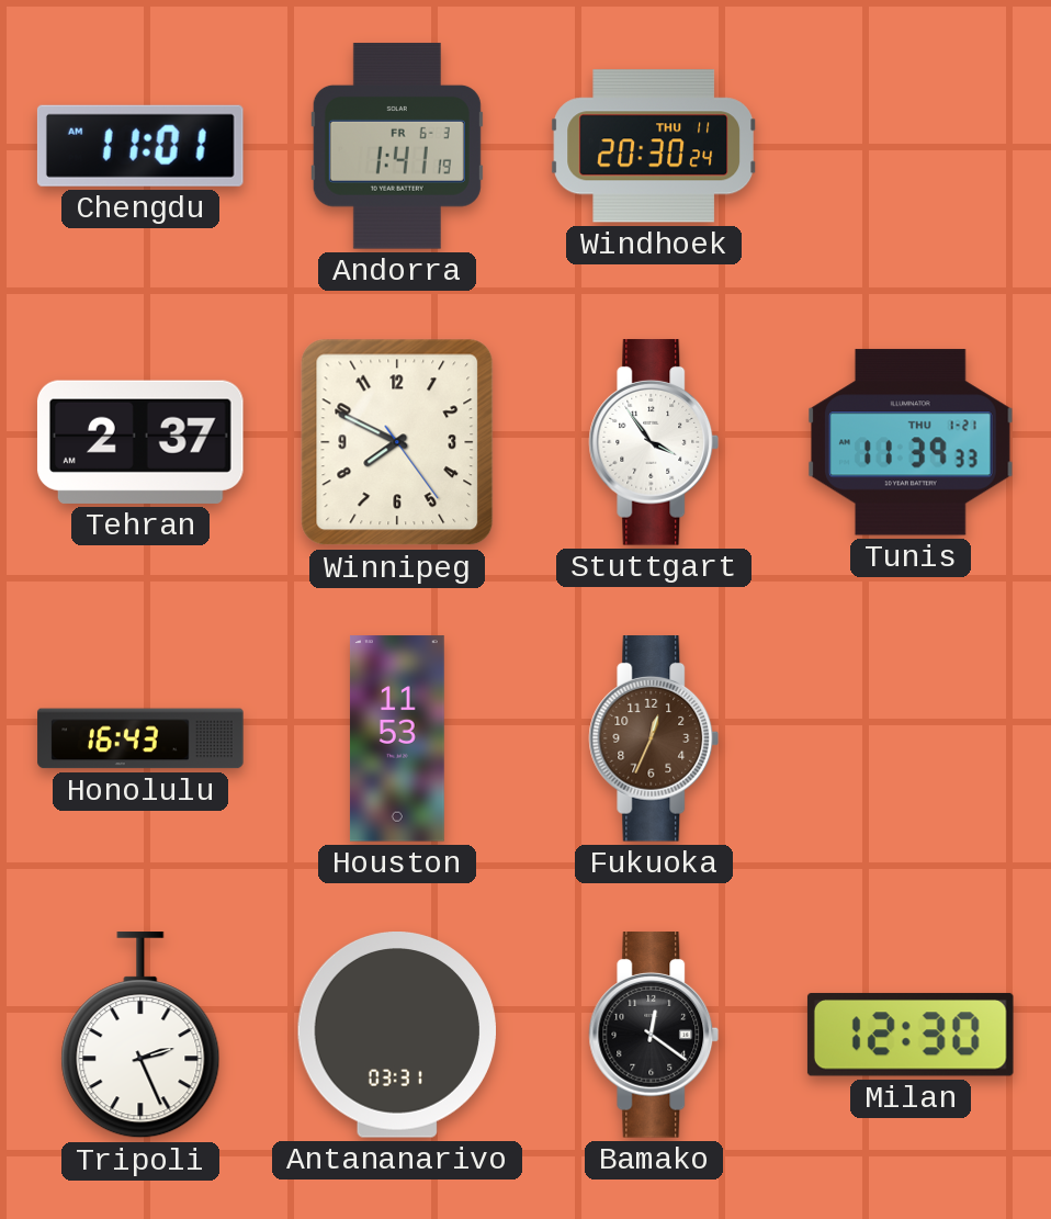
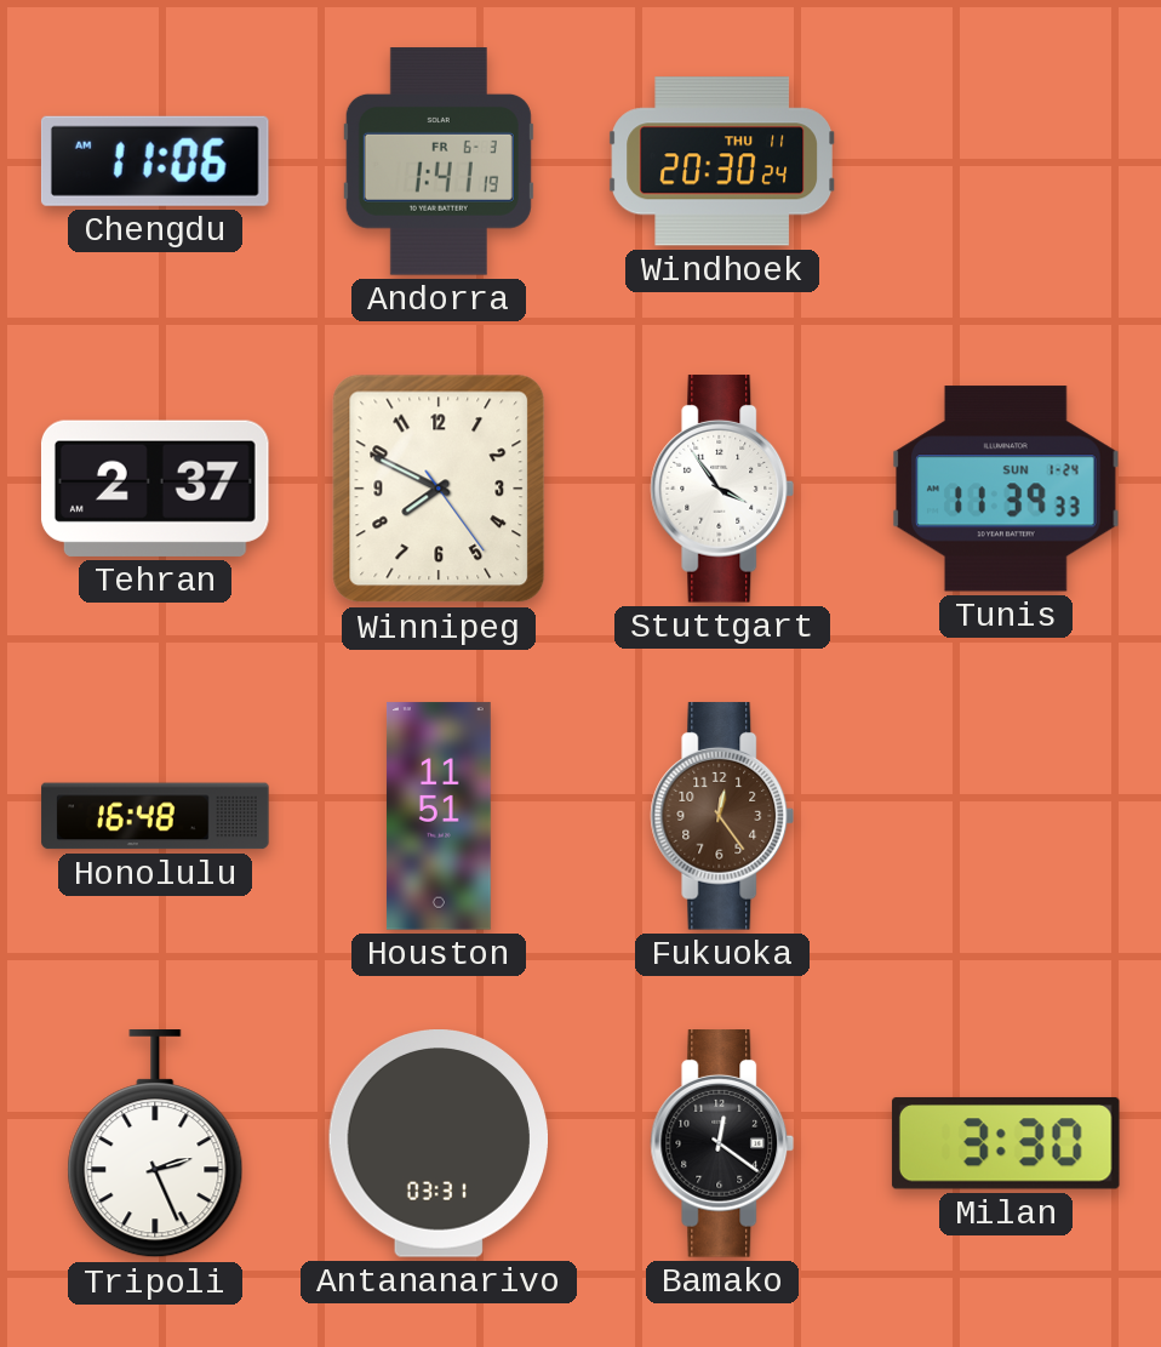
Chengdu: 11:01 -> 11:06 (155, 161)
Tunis date: THU 1-21 -> SUN 1-24 (1007, 489)
Honolulu: 16:43 -> 16:48 (155, 816)
Houston: 11:53 -> 11:51 (439, 816)
Fukuoka: 12:34 -> 12:24 (722, 816)
Milan: 12:30 -> 3:30 (1006, 1143)
